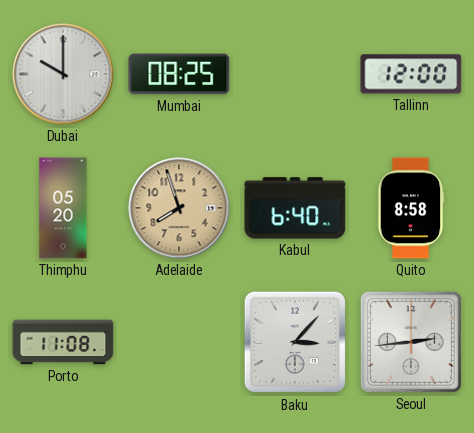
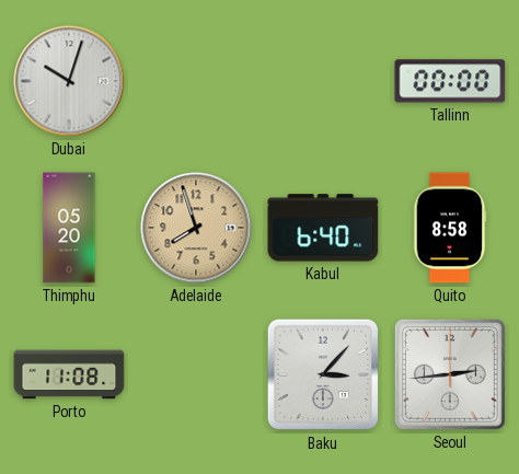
Dubai: 10:00 -> 10:03 (69, 81)
Mumbai: 08:25 -> none (179, 74)
Tallinn: 12:00 -> 00:00 (450, 81)
